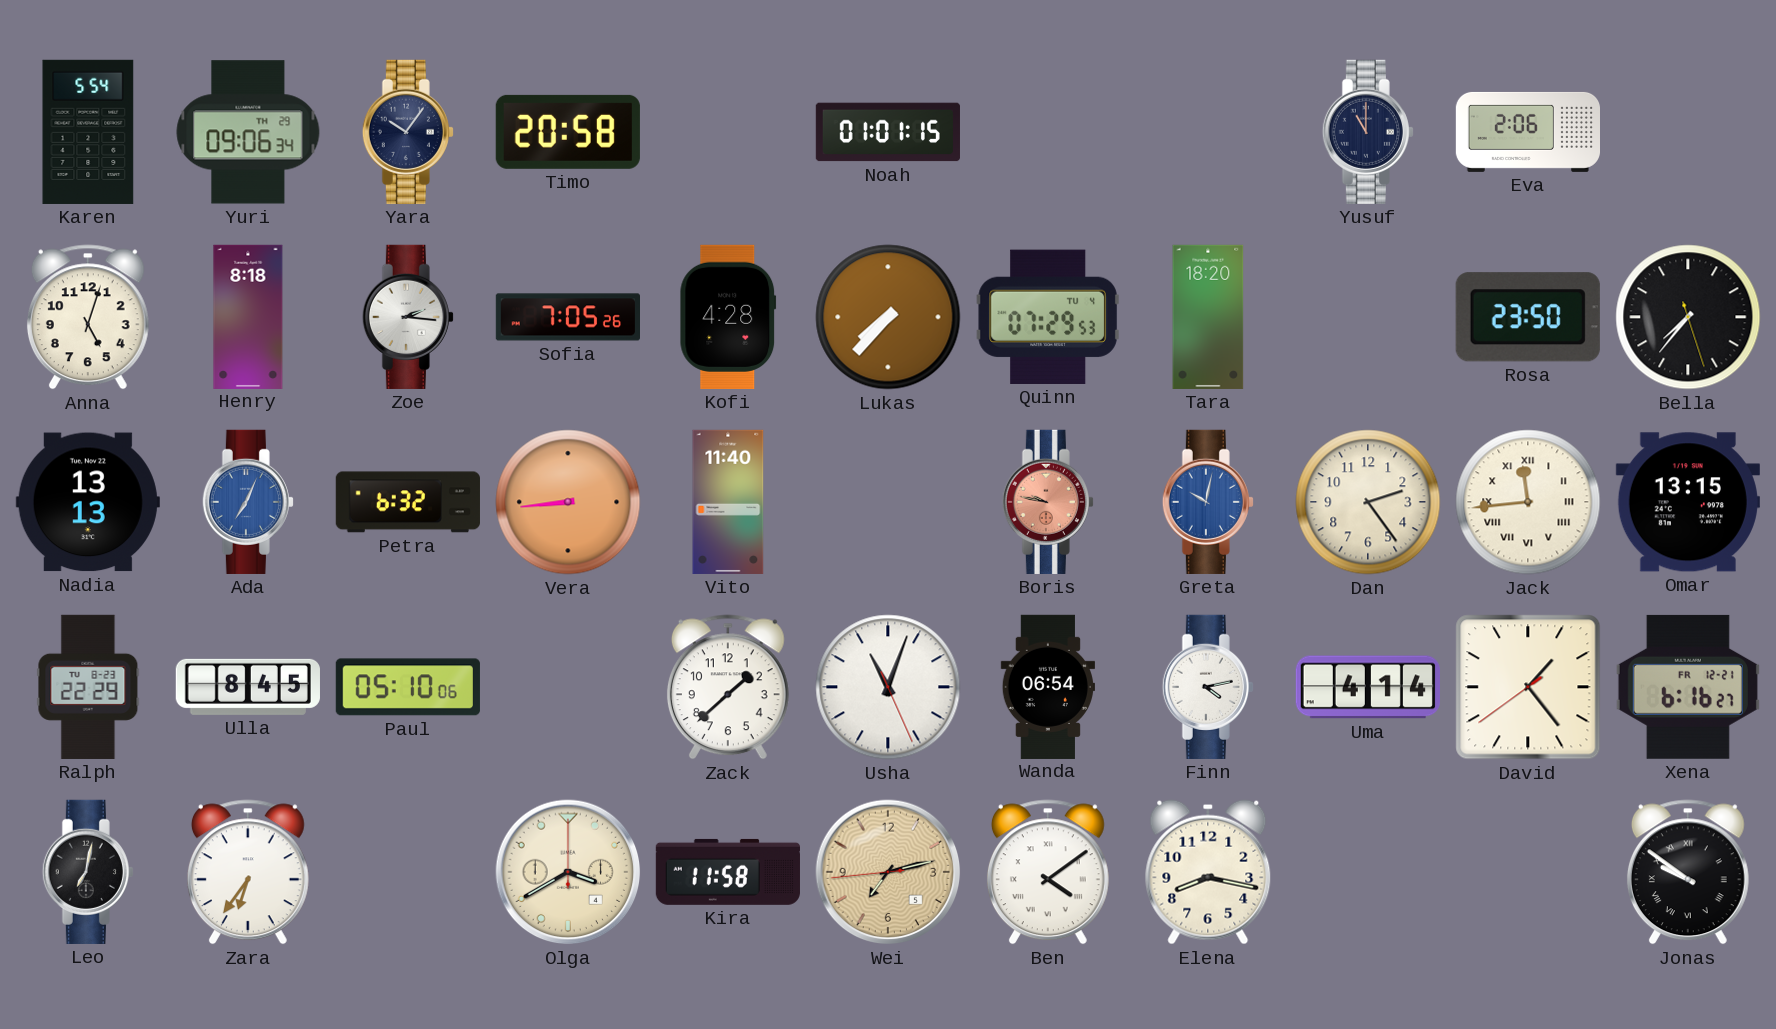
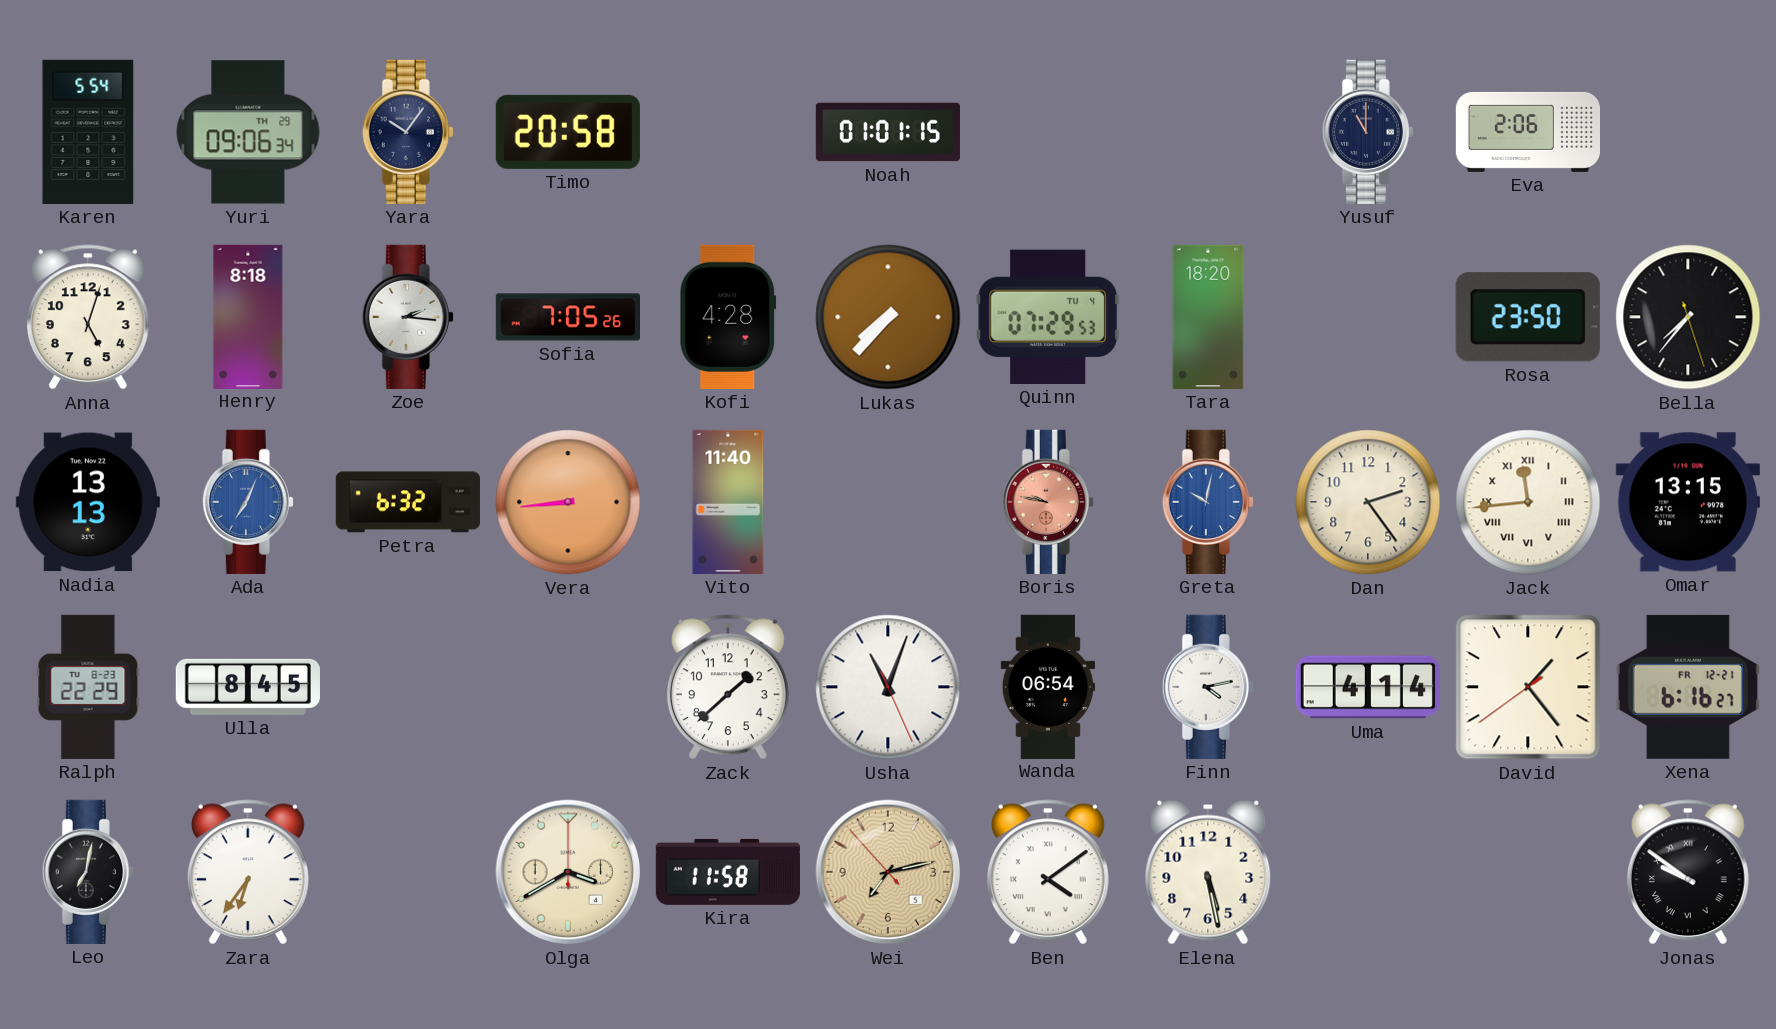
Paul: 05:10 -> none (408, 687)
Wei: 7:12:44 -> 7:12:53 (888, 872)
Elena: 8:17 -> 5:28 (1208, 872)
